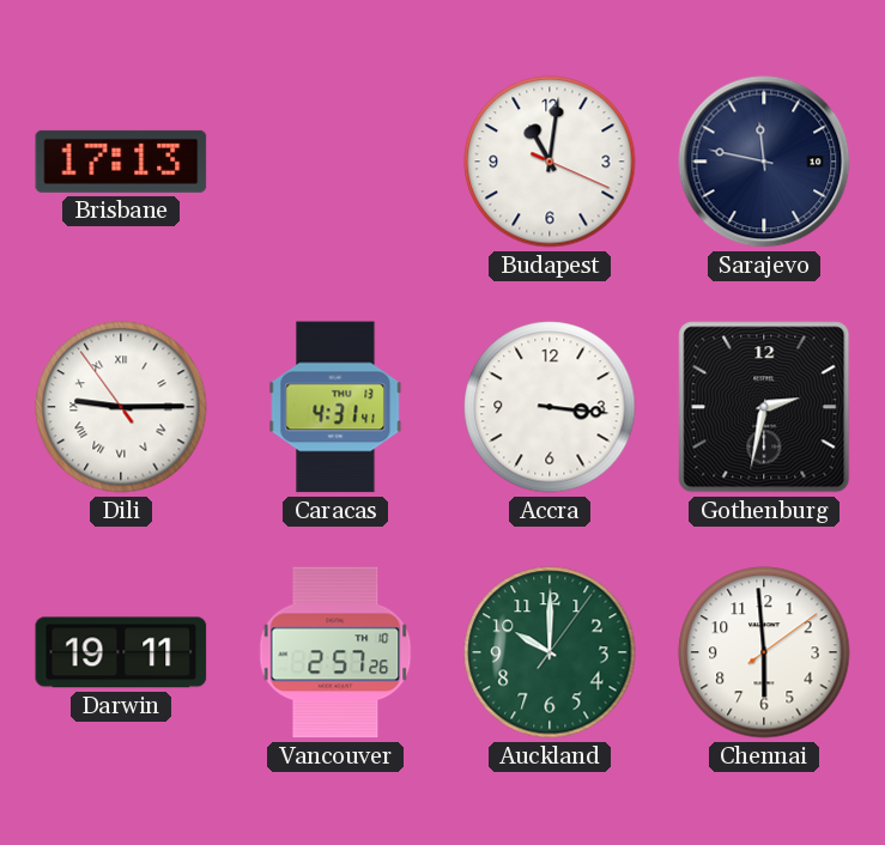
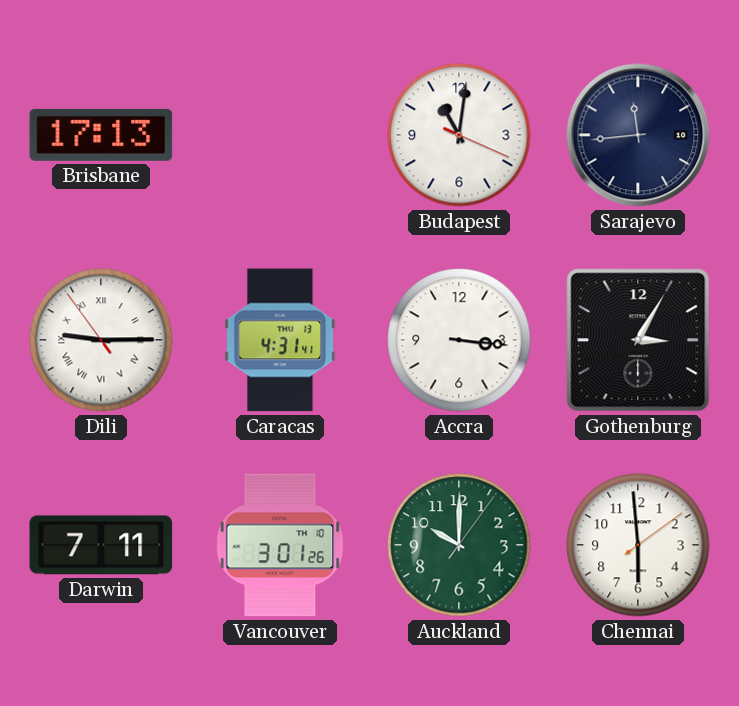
Sarajevo: 11:47 -> 11:44 (638, 135)
Gothenburg: 2:32 -> 3:05 (638, 340)
Darwin: 19:11 -> 7:11 (101, 545)
Vancouver: 2:57 -> 3:01 (280, 545)
